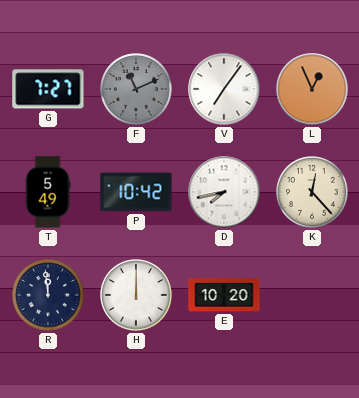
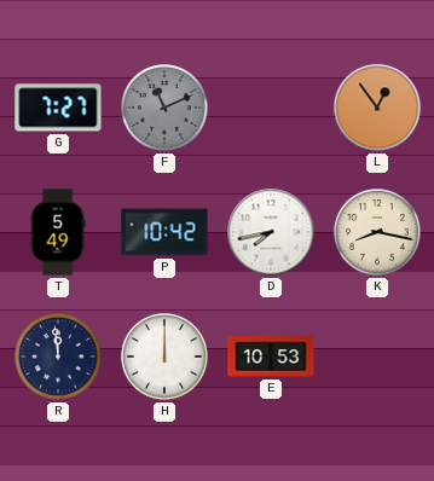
V: 7:06 -> none (224, 89)
L: 12:56 -> 12:54 (377, 108)
K: 12:23 -> 8:17 (377, 232)
E: 10:20 -> 10:53 (271, 357)
